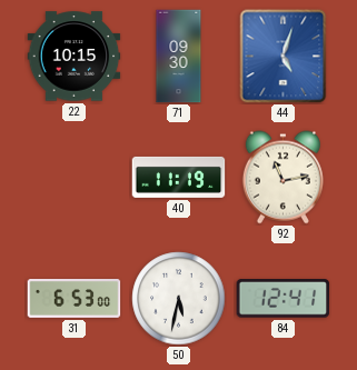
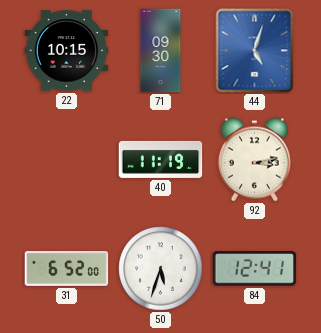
92: 11:13 -> 3:13 (254, 160)
31: 6:53 -> 6:52 (67, 269)
50: 5:32 -> 5:33 (161, 269)
